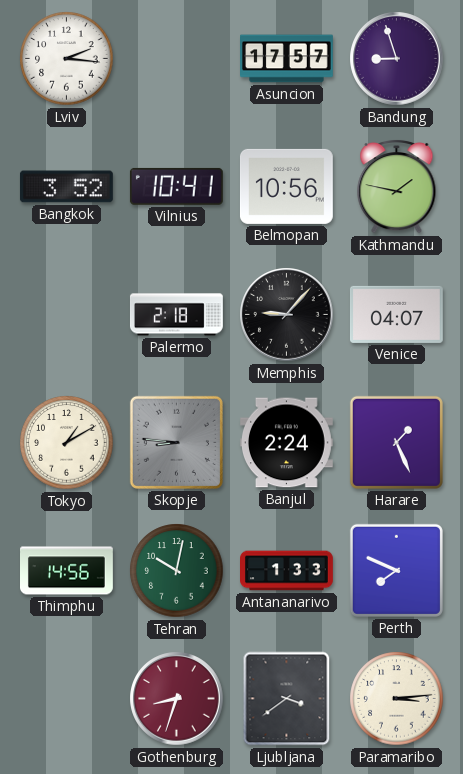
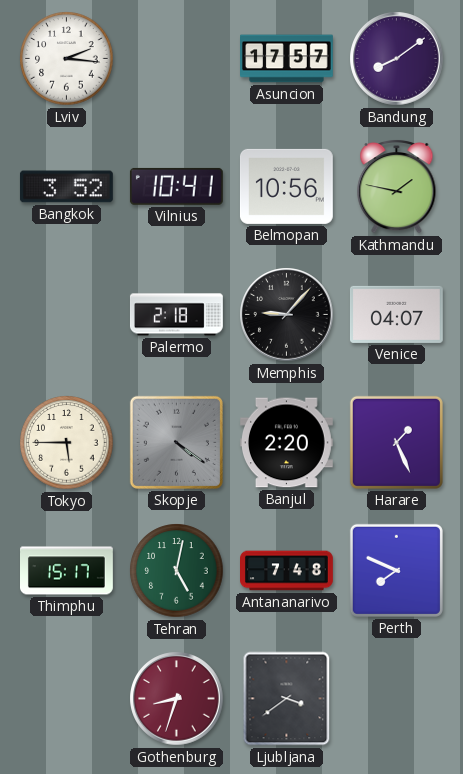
Bandung: 8:57 -> 8:09 (397, 59)
Tokyo: 1:10 -> 5:45 (67, 443)
Skopje: 8:46 -> 4:21 (176, 442)
Banjul: 2:24 -> 2:20 (286, 443)
Thimphu: 14:56 -> 15:17 (67, 571)
Tehran: 10:02 -> 5:02 (177, 571)
Antananarivo: 1:33 -> 7:48 (287, 571)
Paramaribo: 3:14 -> none (397, 699)
